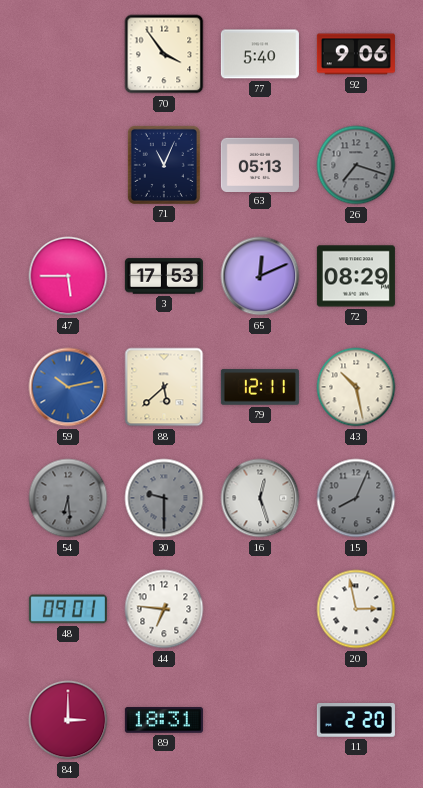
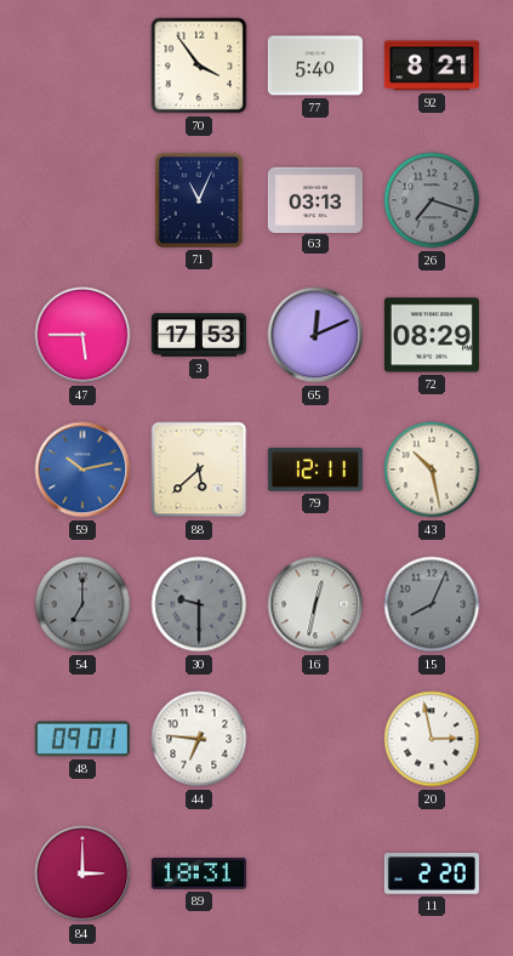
92: 9:06 -> 8:21 (432, 66)
63: 05:13 -> 03:13 (315, 199)
54: 6:29 -> 7:00 (82, 604)
16: 12:27 -> 12:32 (315, 604)
